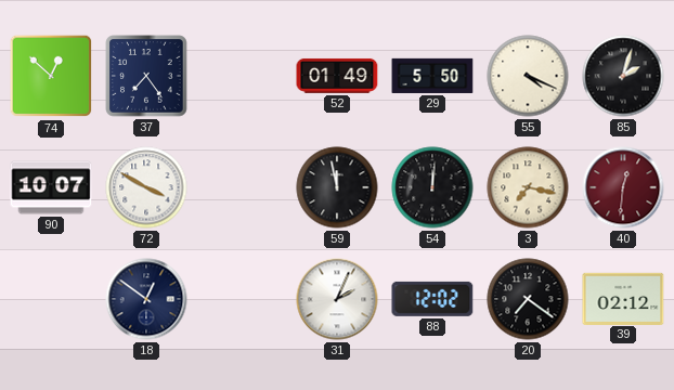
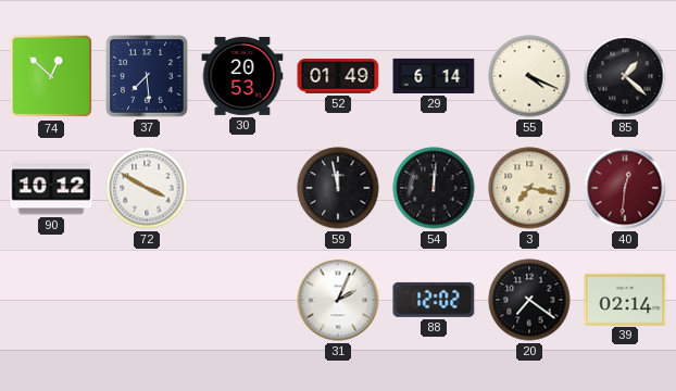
37: 7:24 -> 7:29 (147, 76)
30: none -> 20:53 (242, 76)
29: 5:50 -> 6:14 (434, 76)
85: 2:03 -> 1:22 (625, 76)
90: 10:07 -> 10:12 (51, 188)
18: 12:51 -> none (146, 299)
39: 02:12 -> 02:14 (625, 299)
